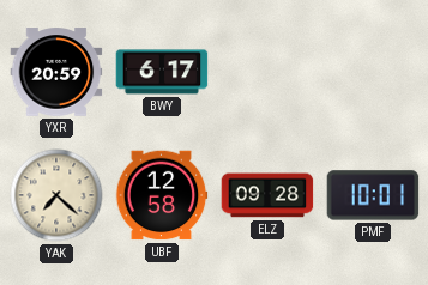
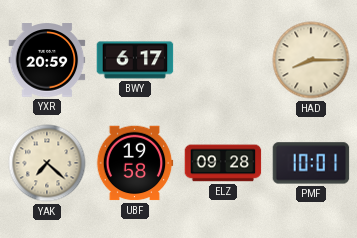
HAD: none -> 8:15 (311, 60)
UBF: 12:58 -> 19:58 (135, 163)
